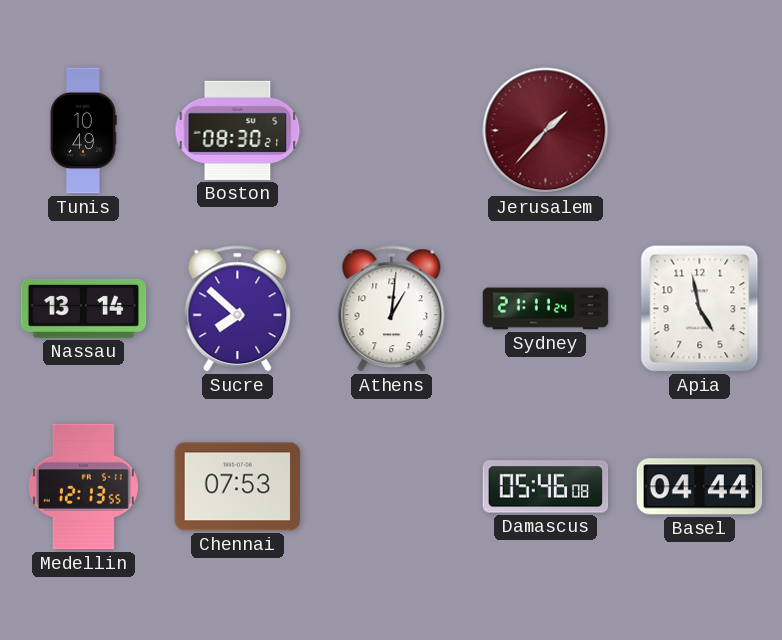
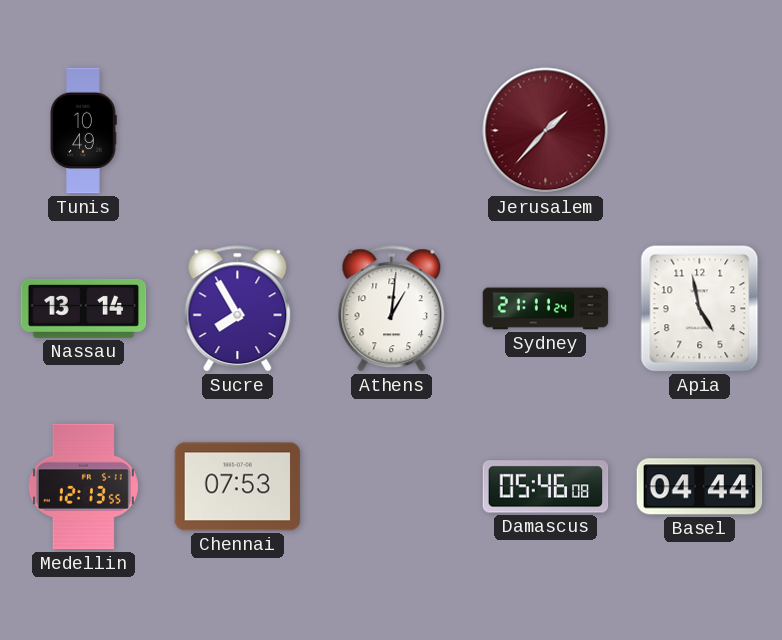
Boston: 08:30 -> none (238, 130)
Sucre: 7:52 -> 7:55 (238, 309)
